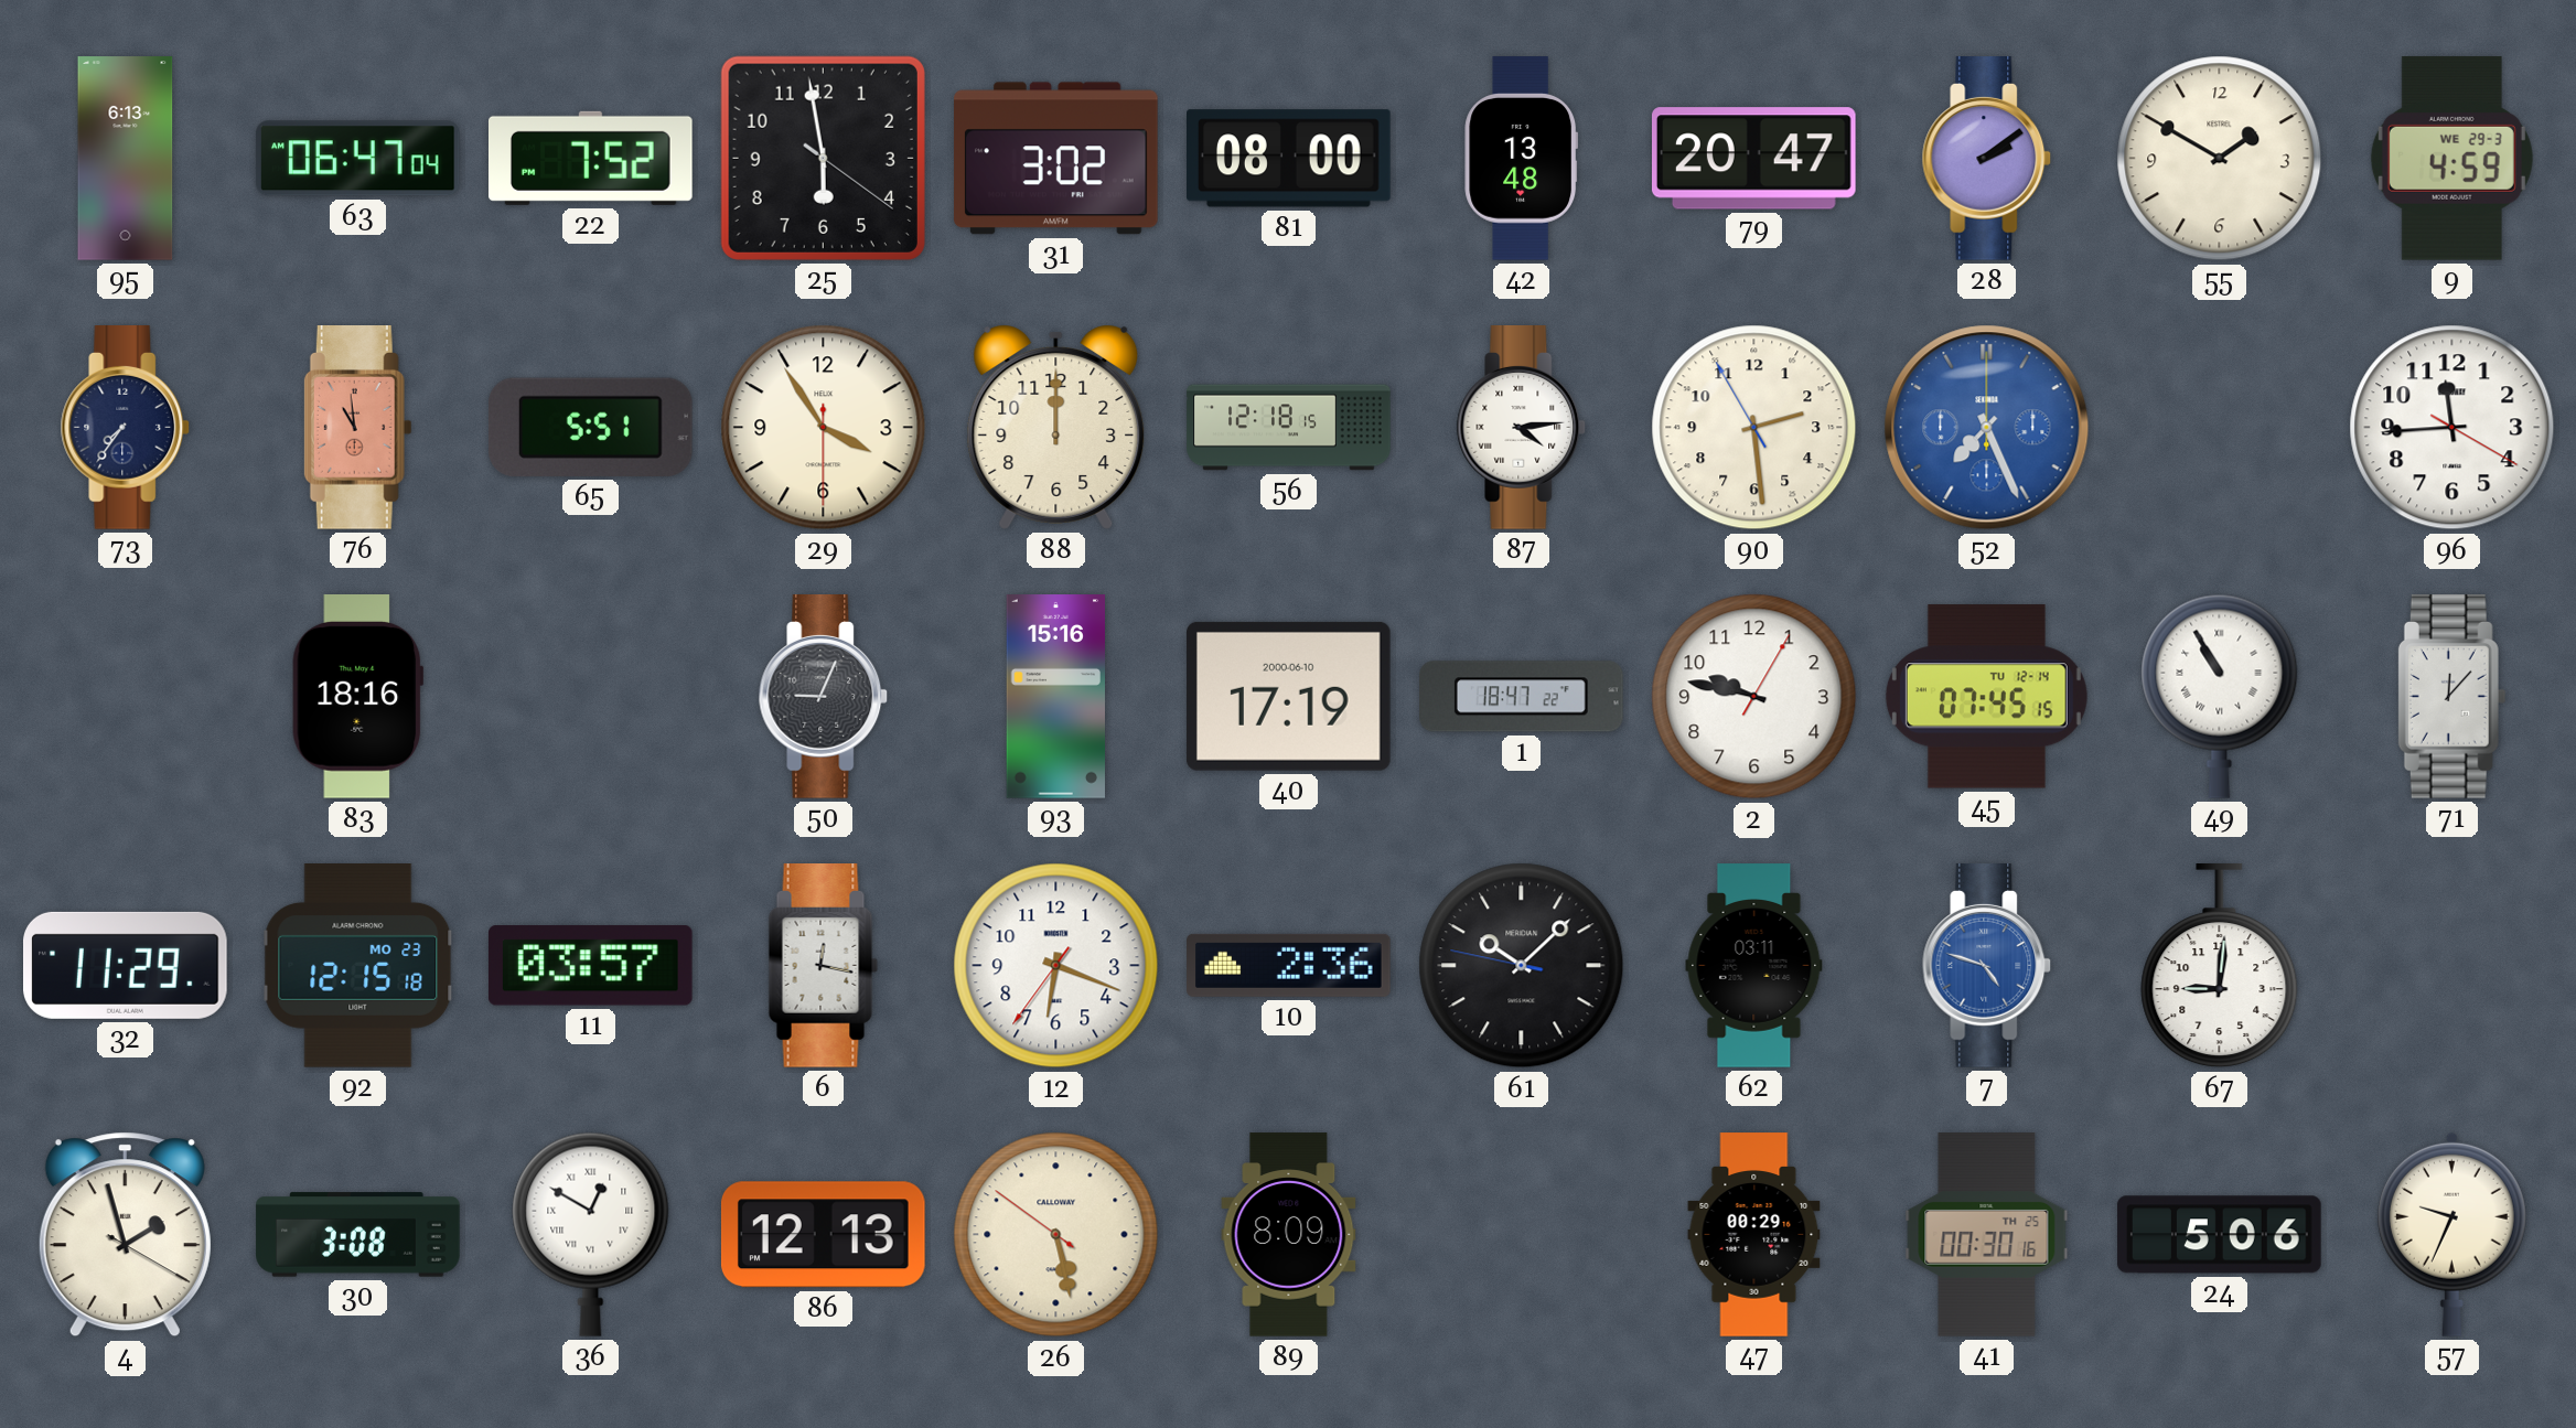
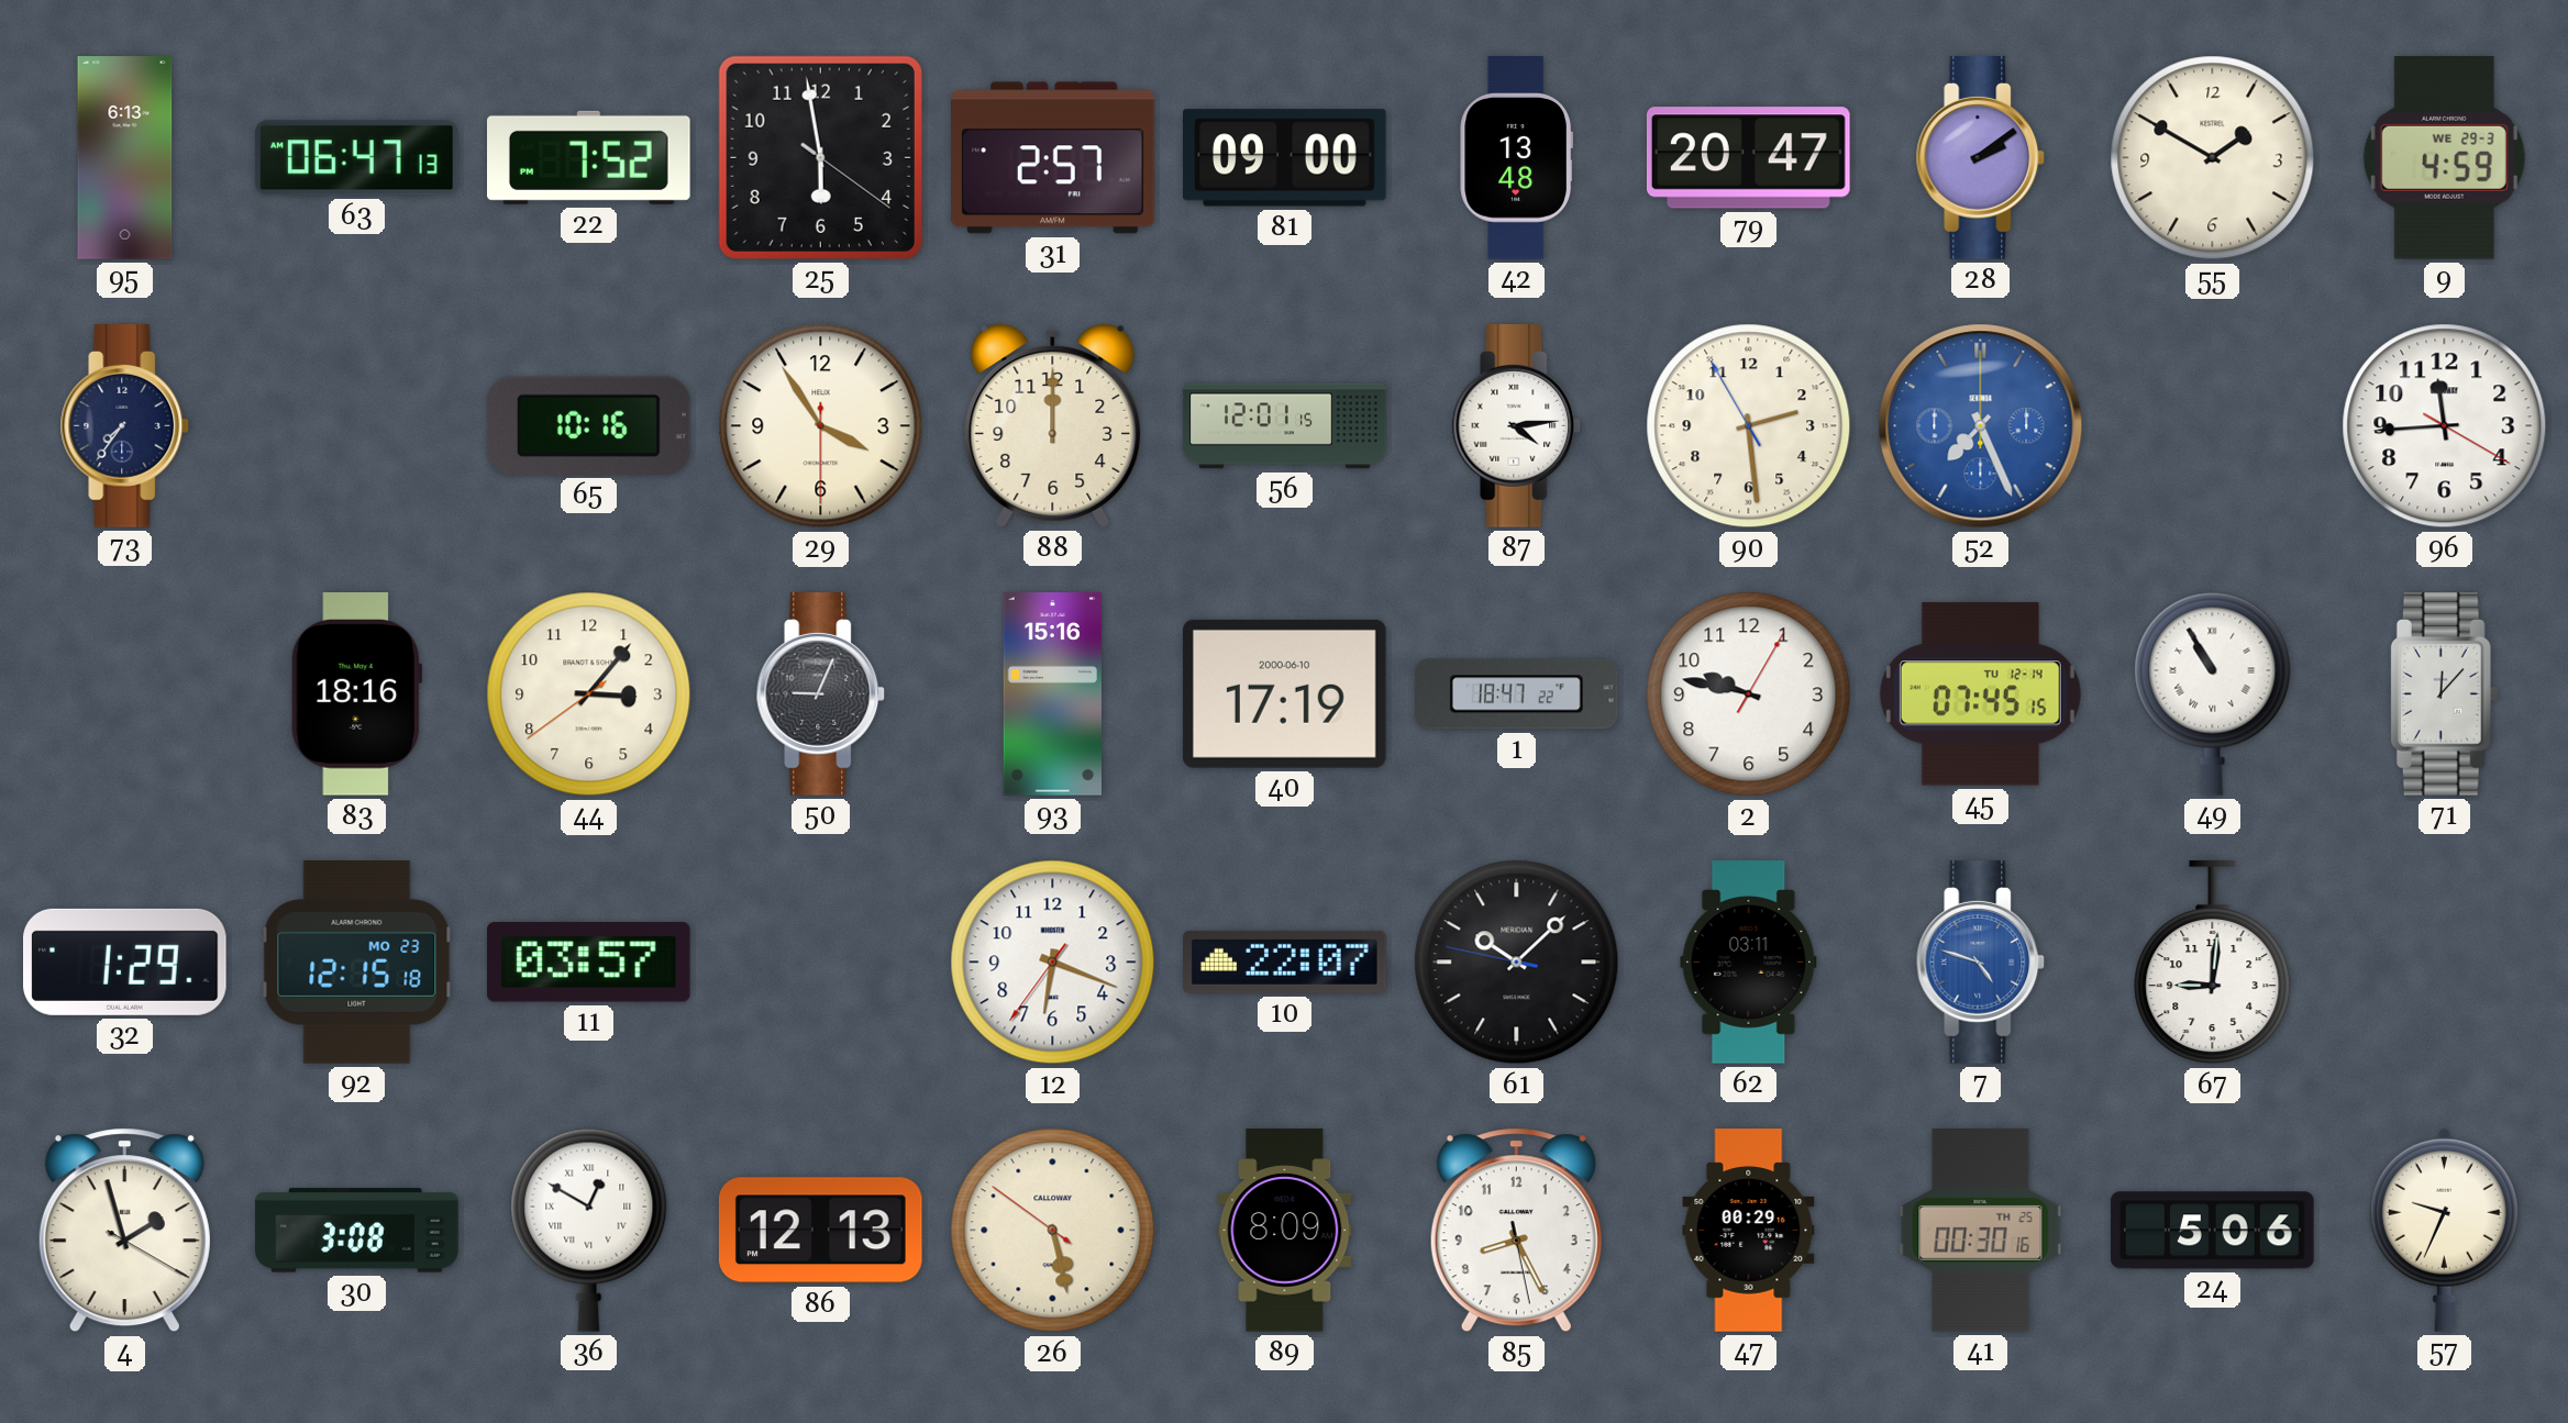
63: 06:47:04 -> 06:47:13 (356, 158)
31: 3:02 -> 2:57 (1053, 158)
81: 08:00 -> 09:00 (1285, 158)
76: 10:59 -> none (357, 428)
65: 5:51 -> 10:16 (588, 425)
56: 12:18 -> 12:01 (1285, 426)
44: none -> 3:06 (589, 694)
32: 11:29 -> 1:29 (125, 961)
6: 12:17 -> none (824, 966)
10: 2:36 -> 22:07 (1285, 961)
85: none -> 8:25 (1516, 1231)
